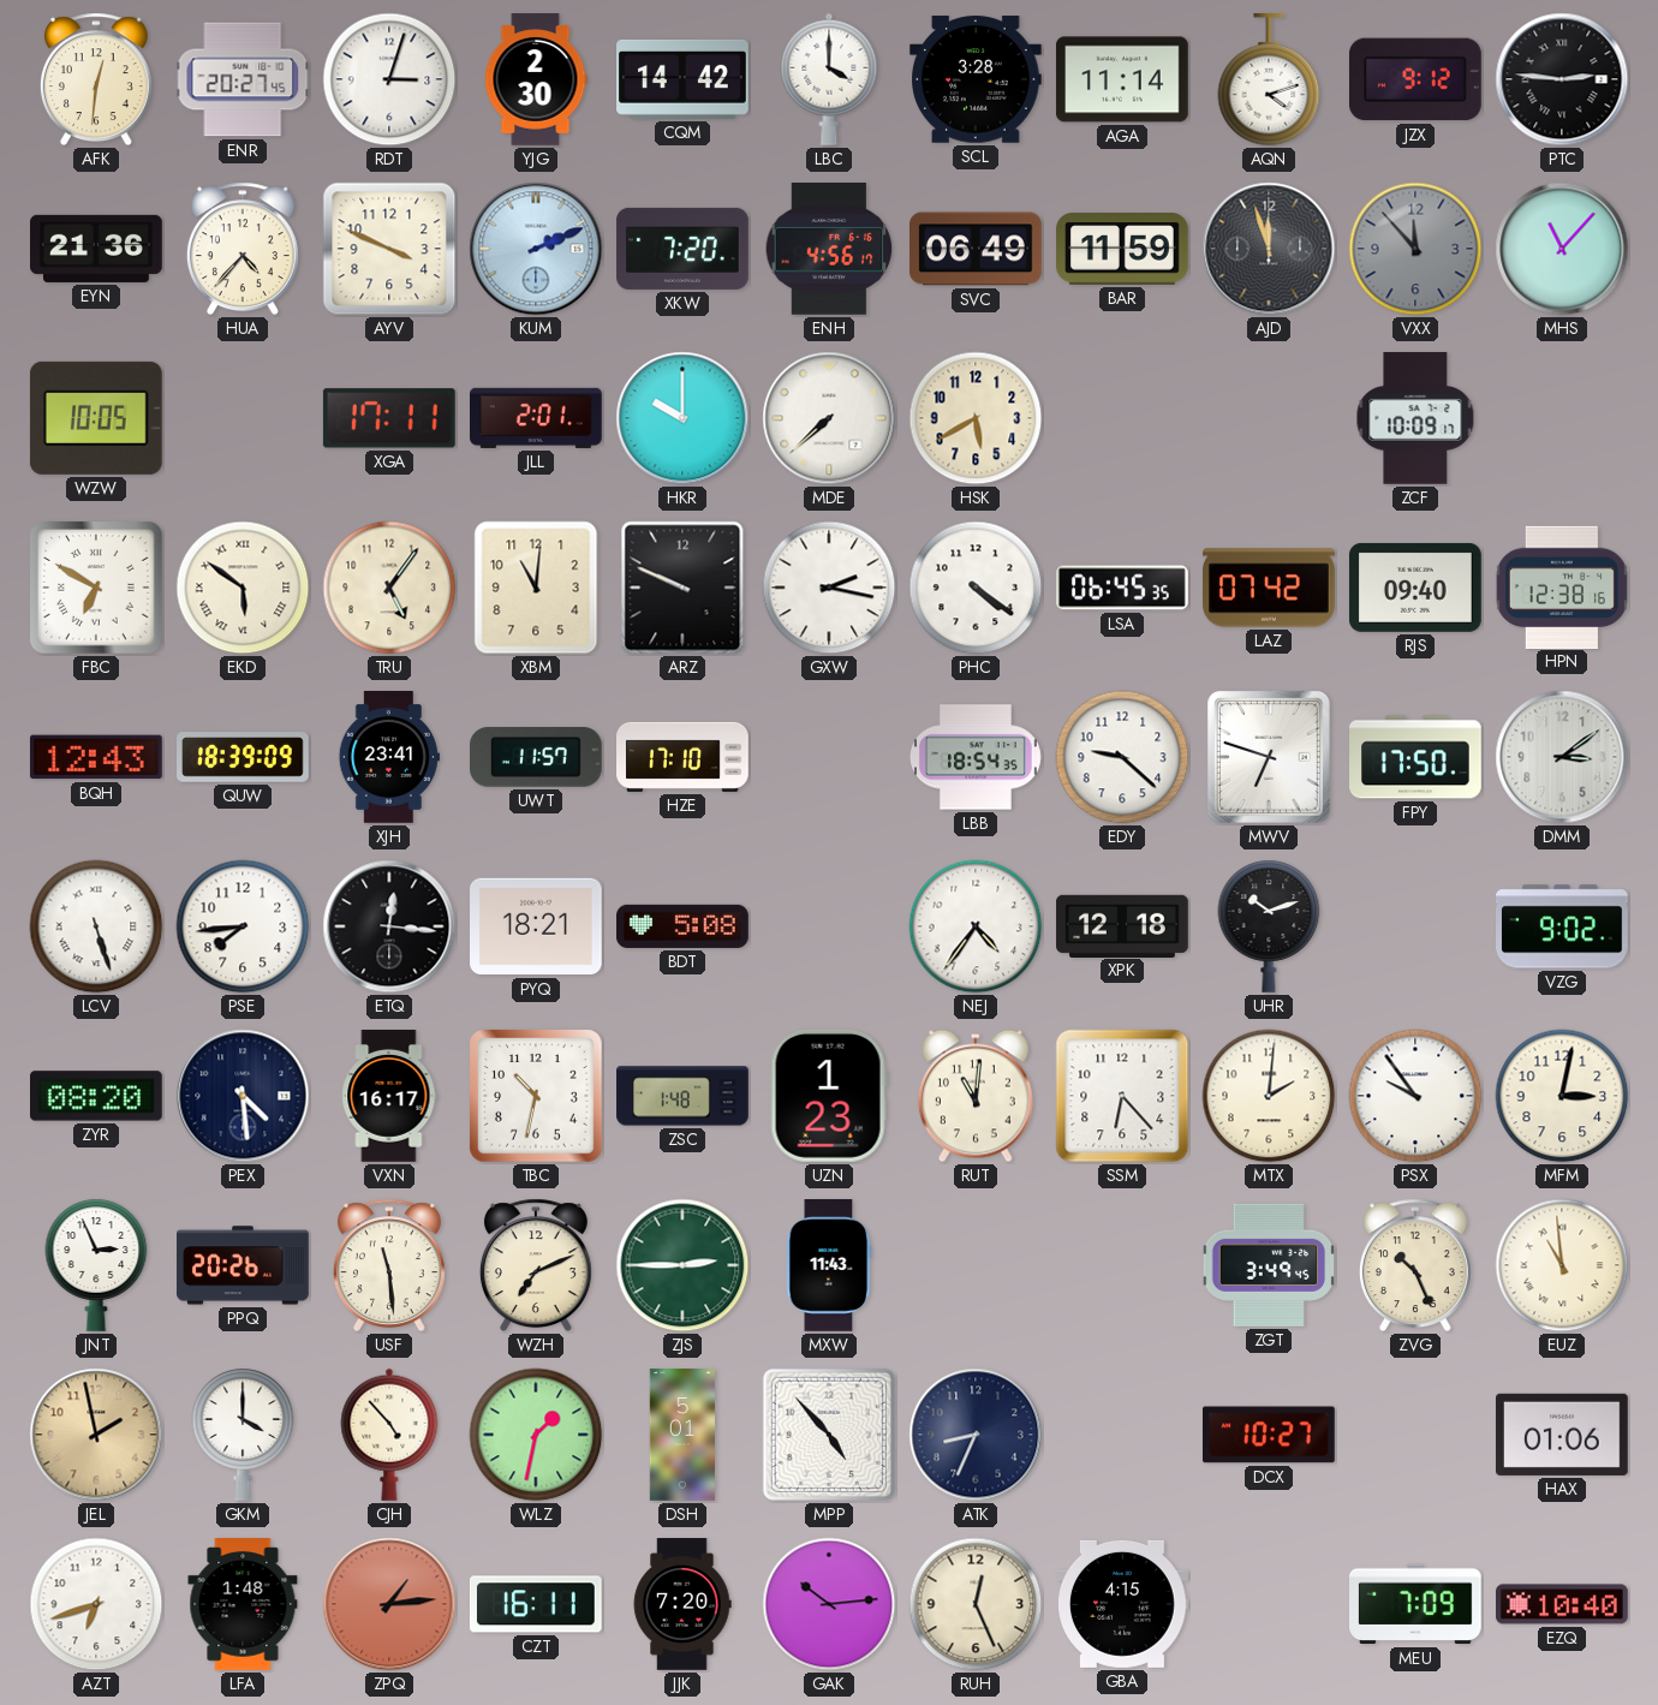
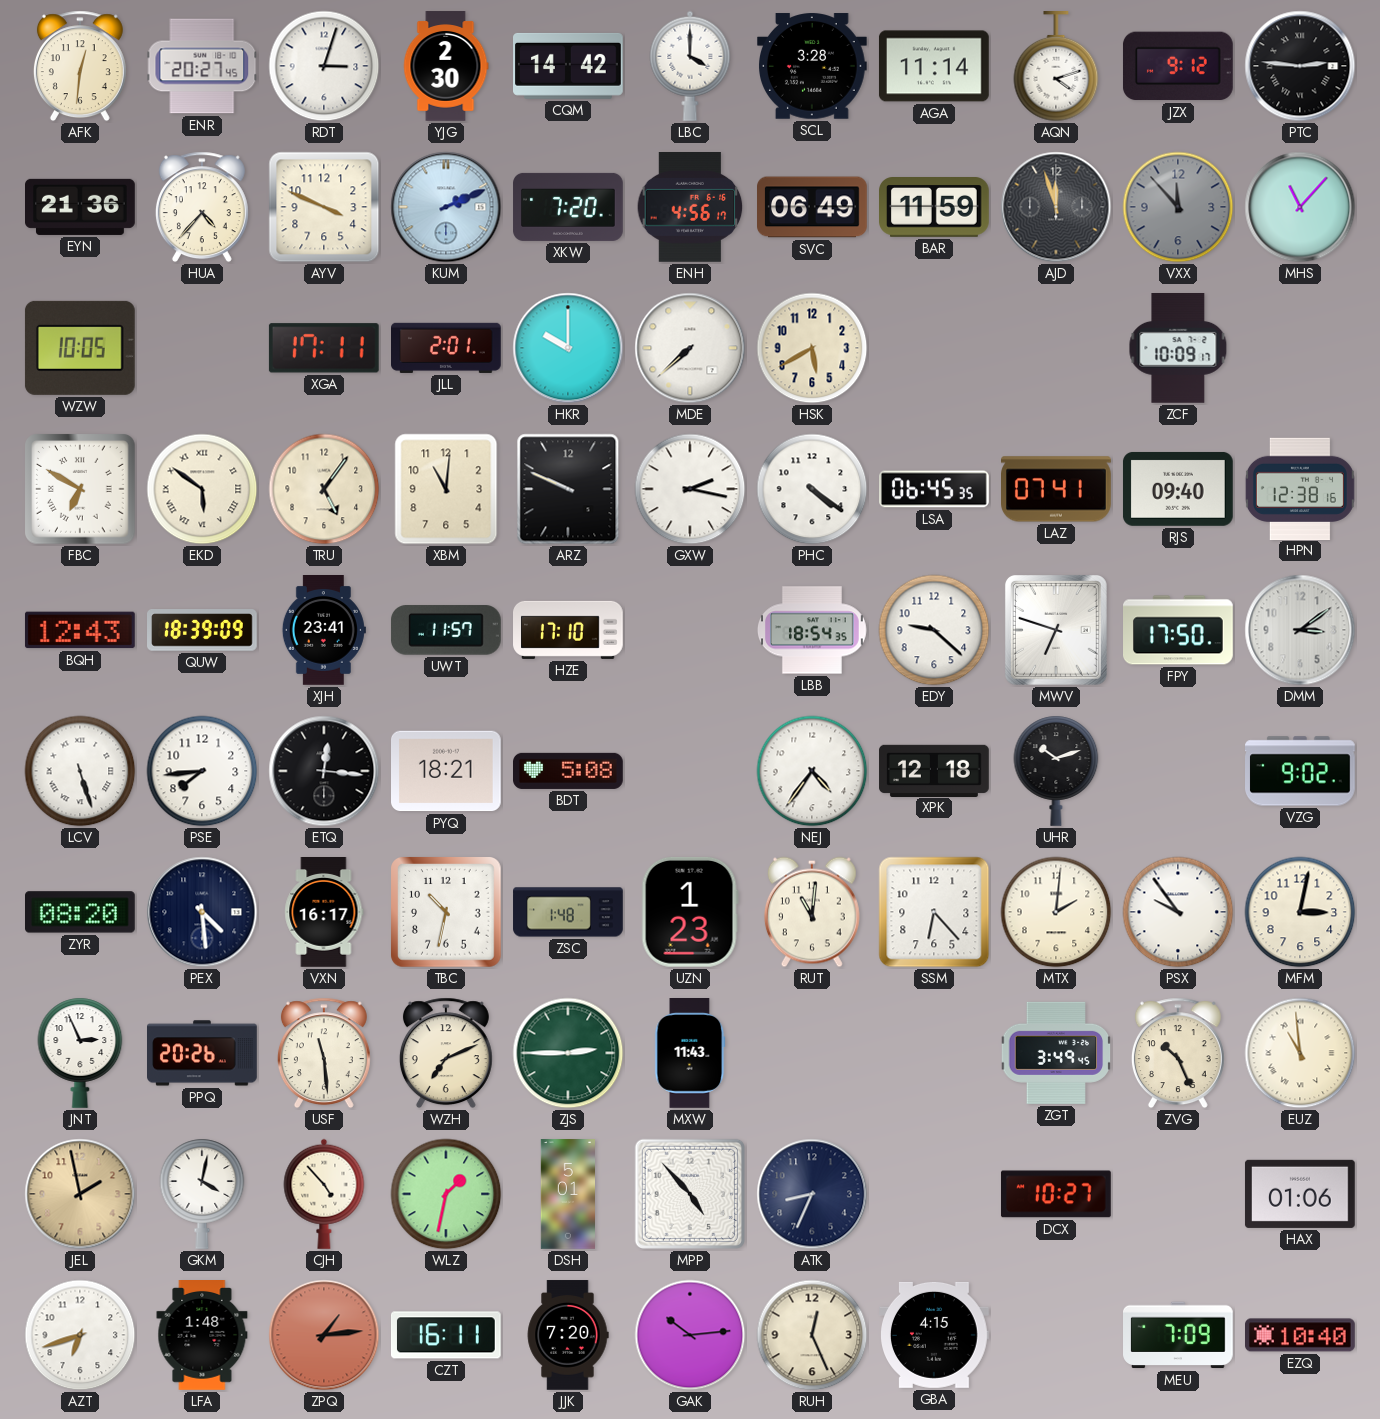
LAZ: 07:42 -> 07:41 (1057, 489)
GKM: 4:00 -> 4:02 (202, 1194)
